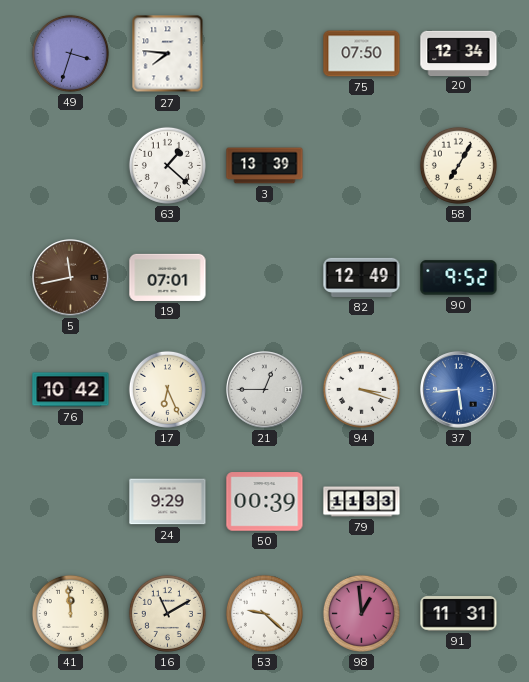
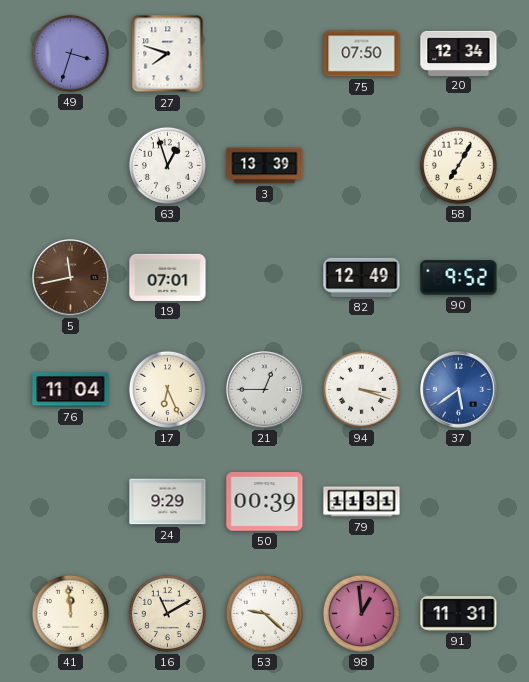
27: 7:46 -> 7:48 (168, 54)
63: 1:22 -> 12:57 (167, 165)
76: 10:42 -> 11:04 (71, 390)
37: 5:44 -> 5:39 (459, 390)
79: 11:33 -> 11:31 (362, 502)
